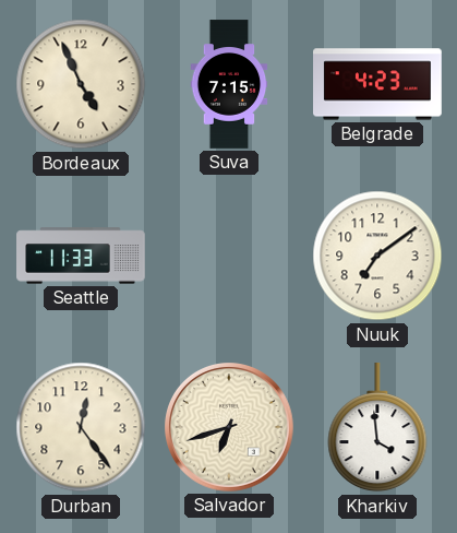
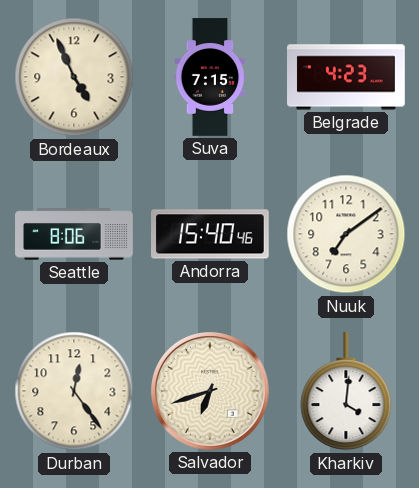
Seattle: 11:33 -> 8:06 (74, 234)
Andorra: none -> 15:40 (211, 234)
Kharkiv: 3:59 -> 4:01 (346, 392)
